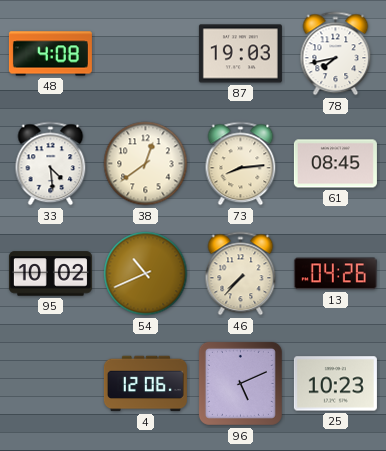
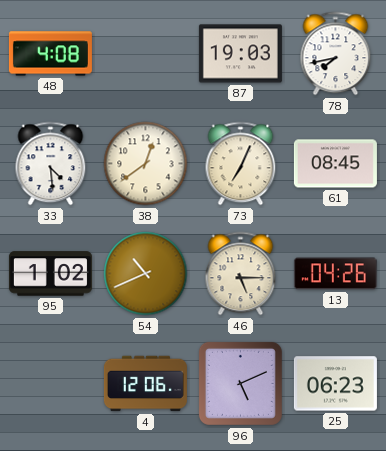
73: 8:14 -> 7:04 (241, 164)
95: 10:02 -> 1:02 (50, 274)
46: 7:37 -> 5:15 (241, 274)
25: 10:23 -> 06:23 (335, 384)
